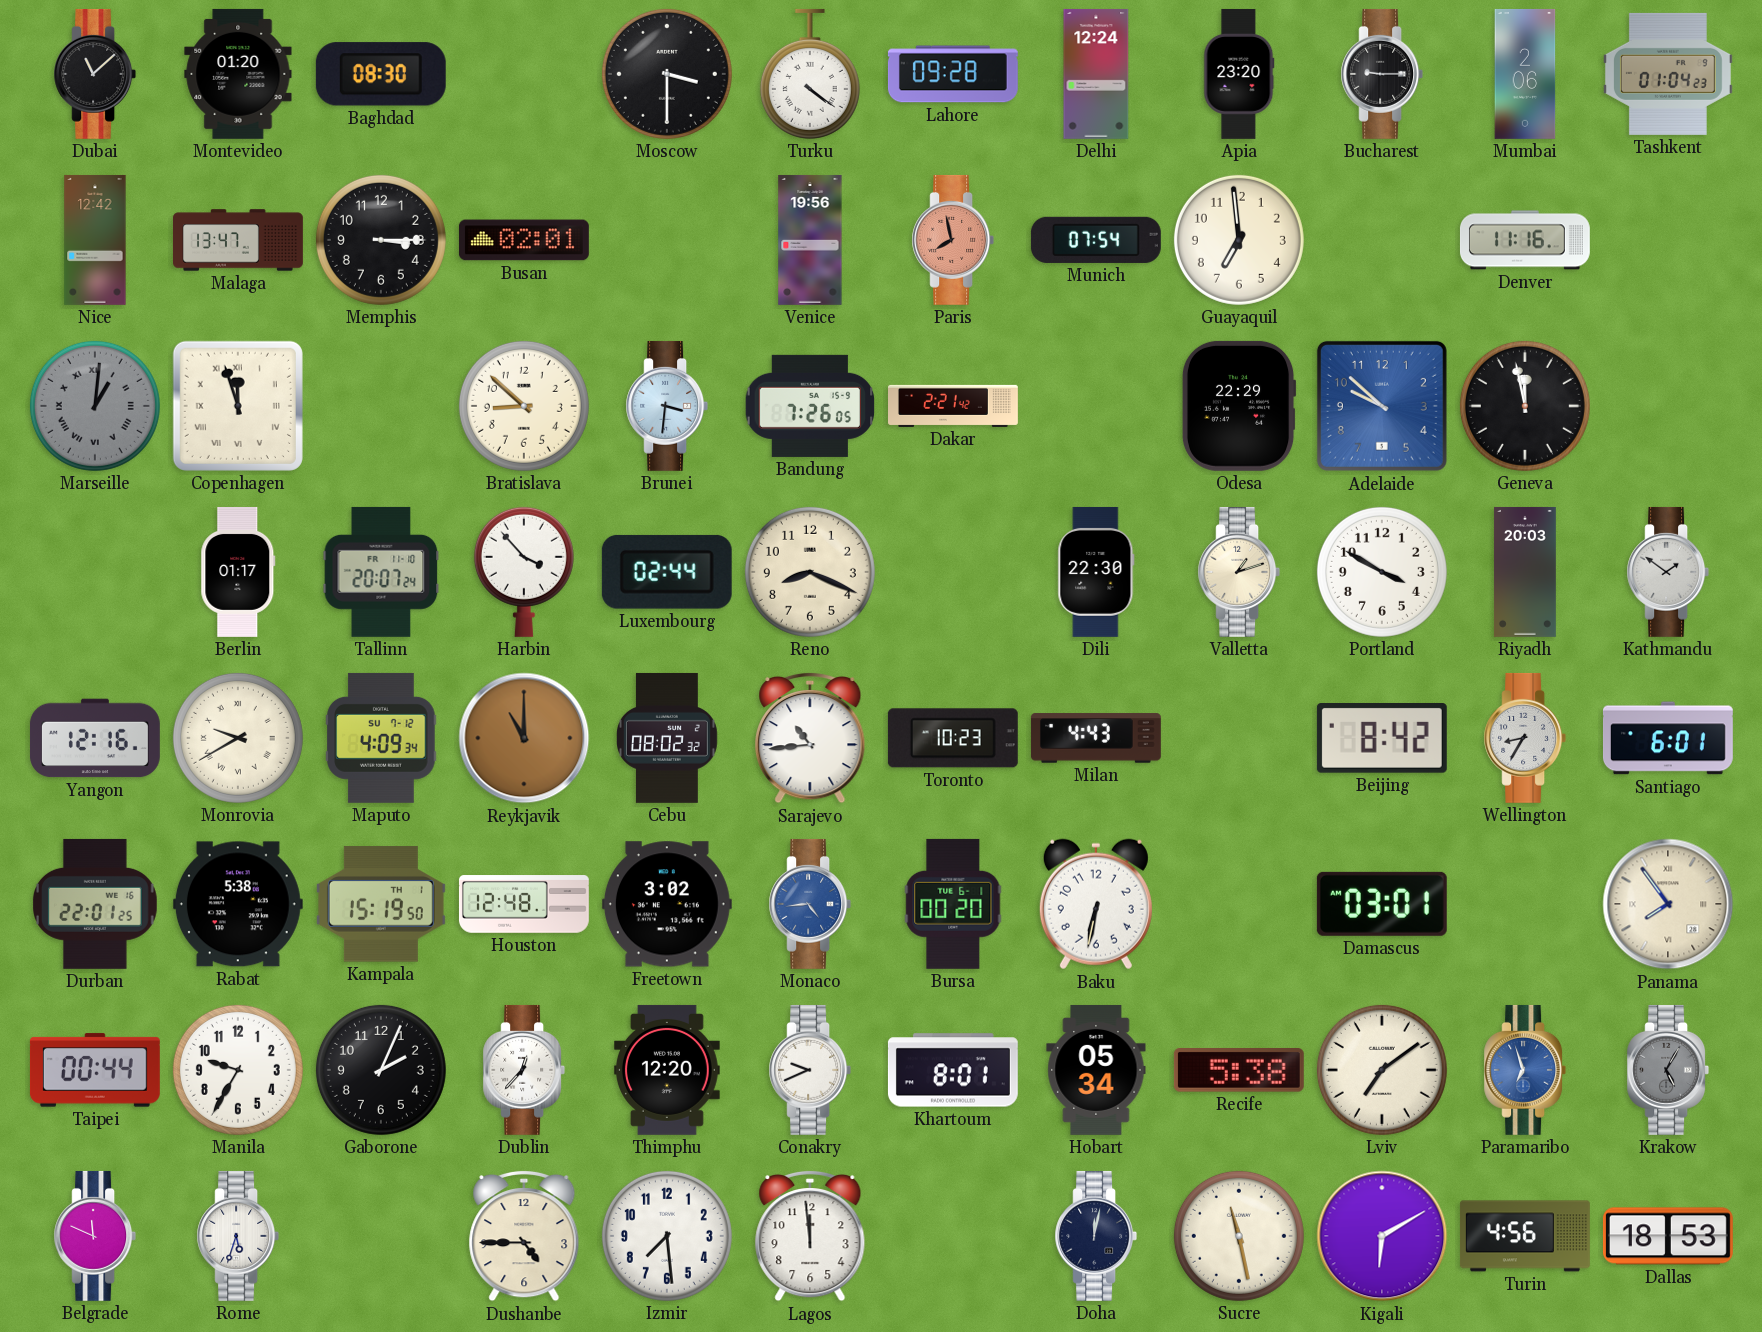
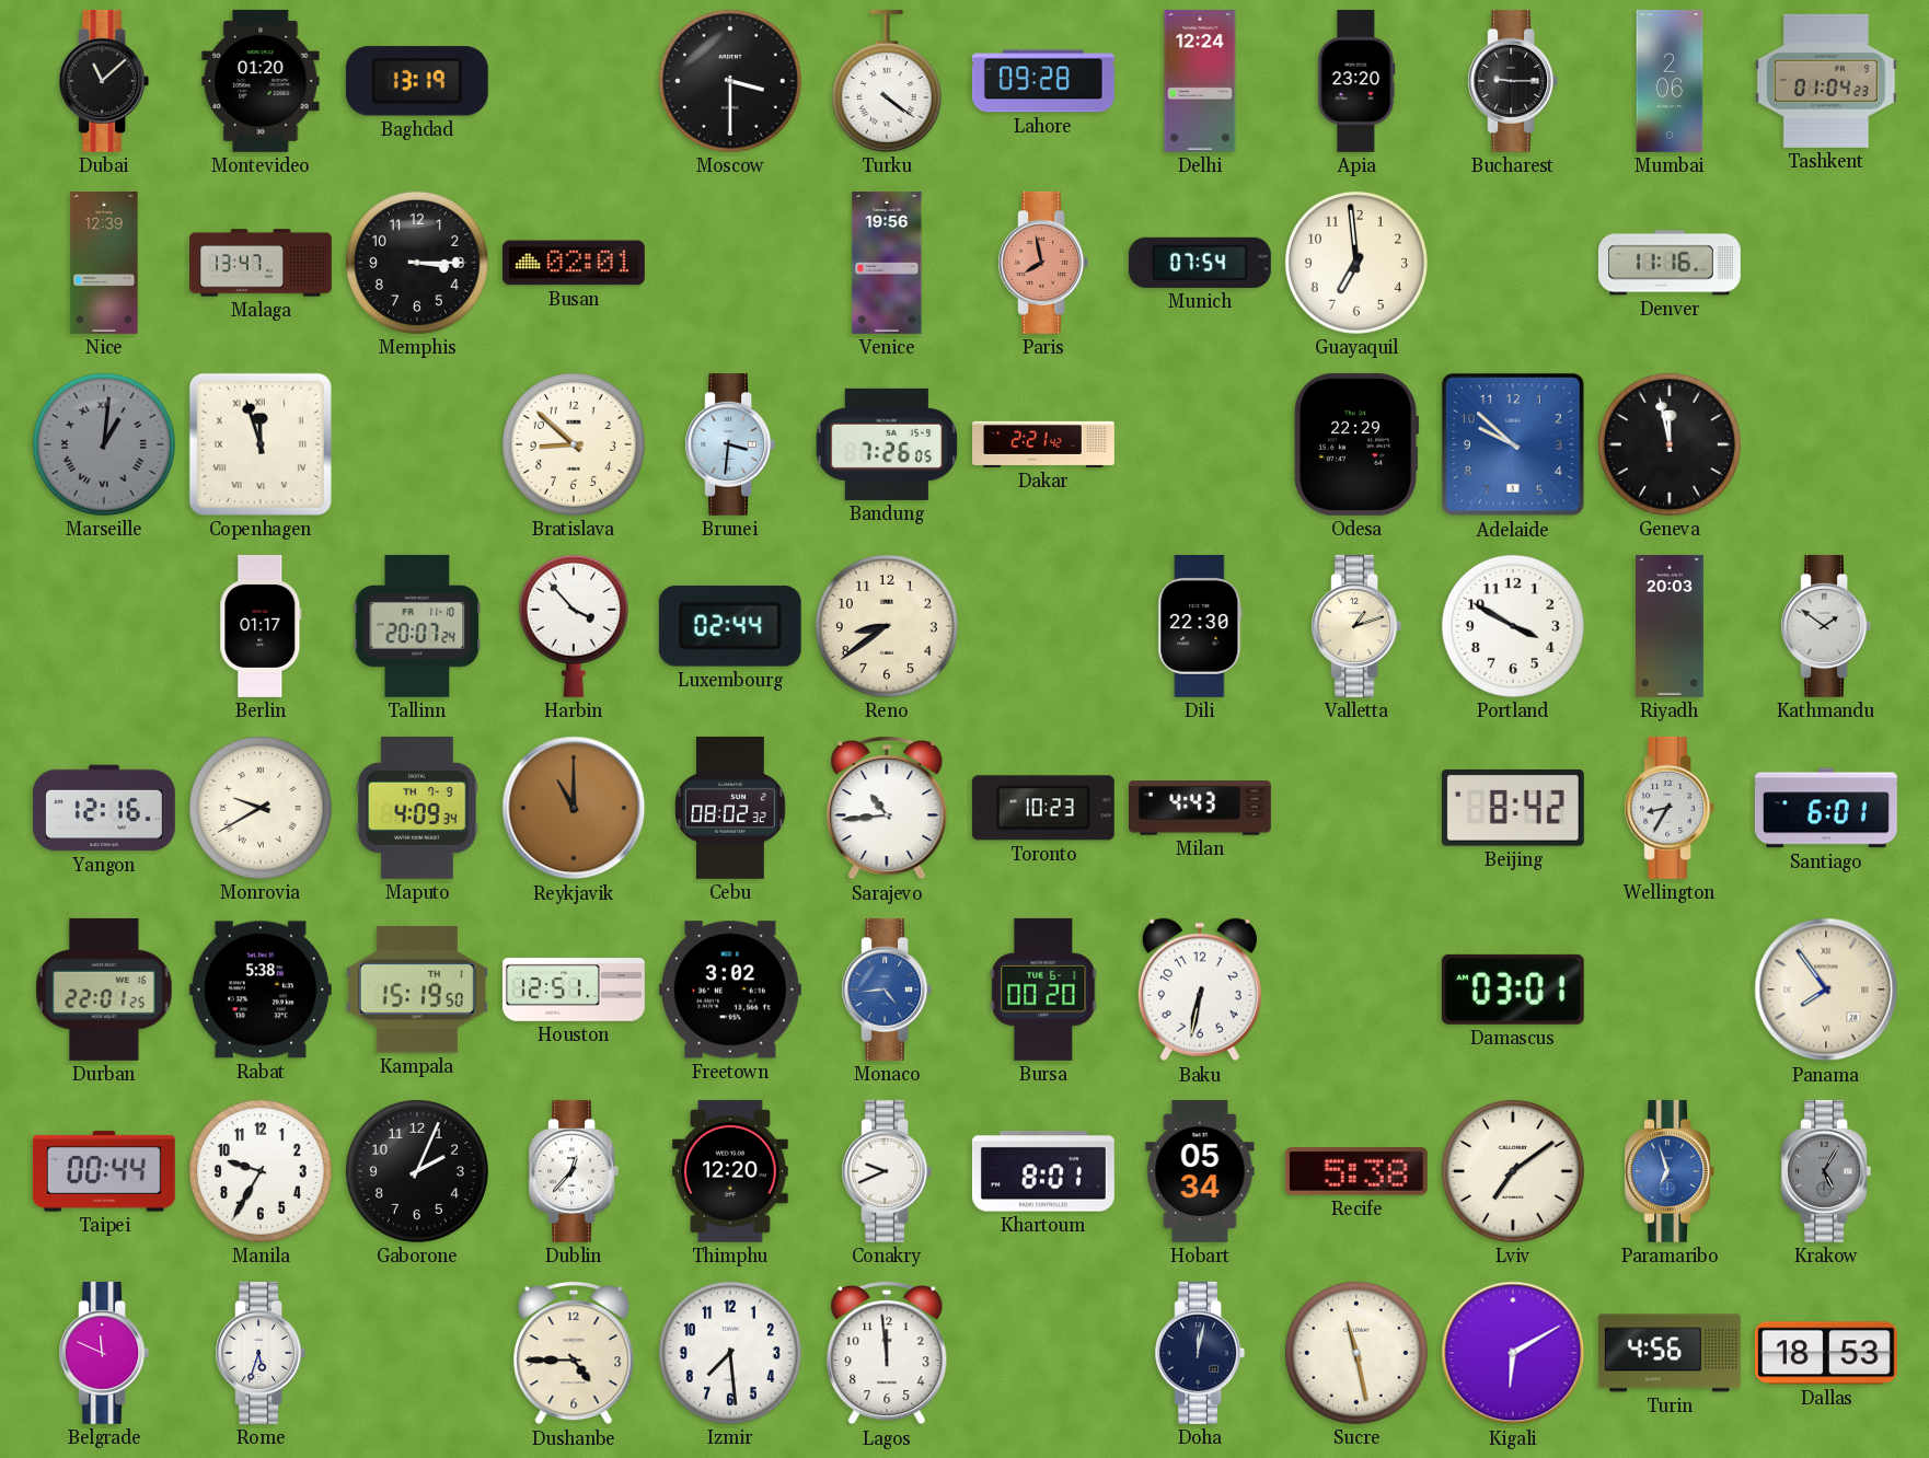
Baghdad: 08:30 -> 13:19 (417, 81)
Nice: 12:42 -> 12:39 (104, 263)
Reno: 8:19 -> 8:39 (887, 626)
Maputo date: SU 7-12 -> TH 7-9 (417, 808)
Houston: 12:48 -> 12:51 (574, 990)
